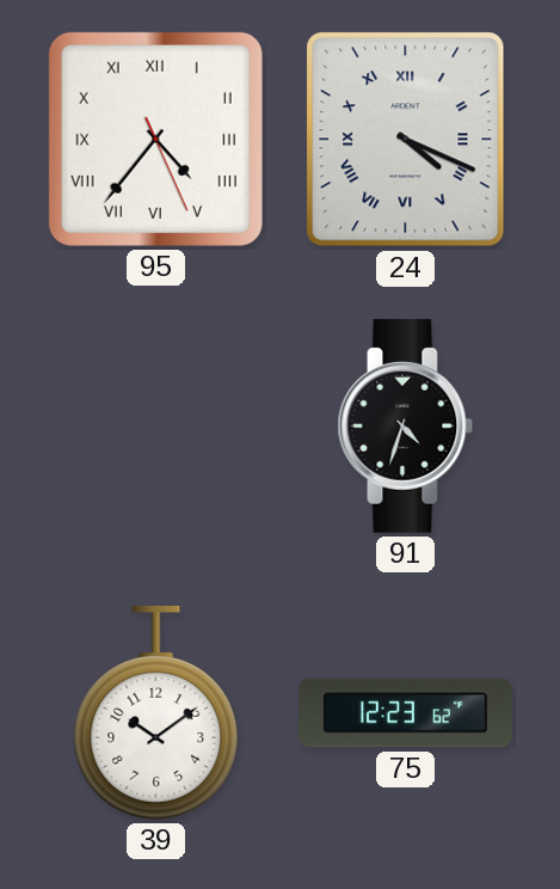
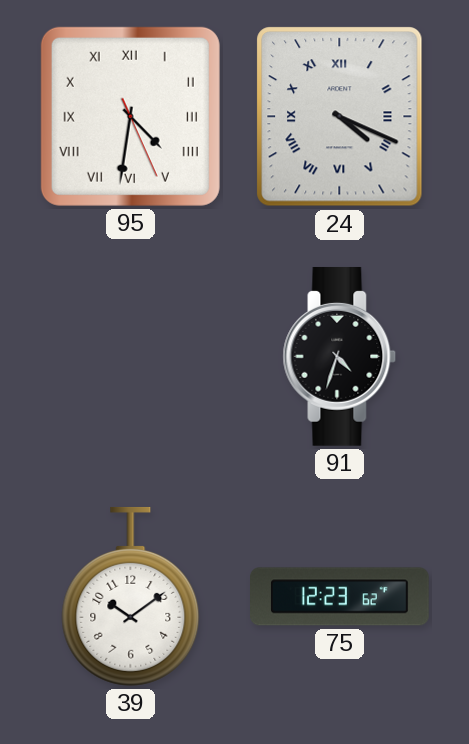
95: 4:36 -> 4:31 (130, 116)
